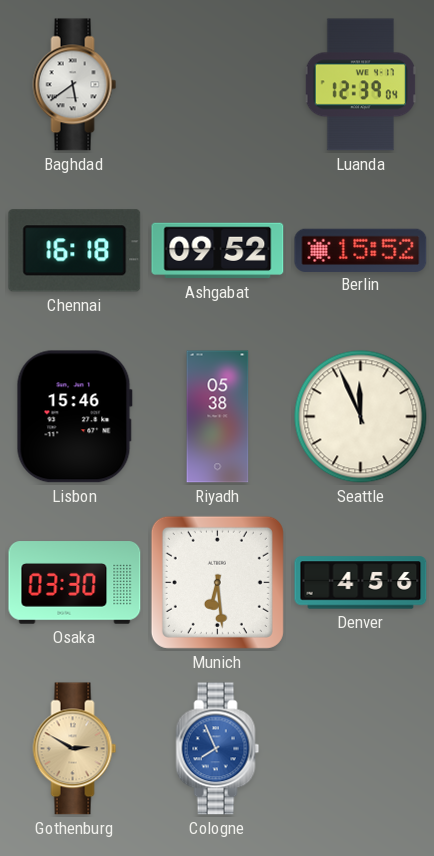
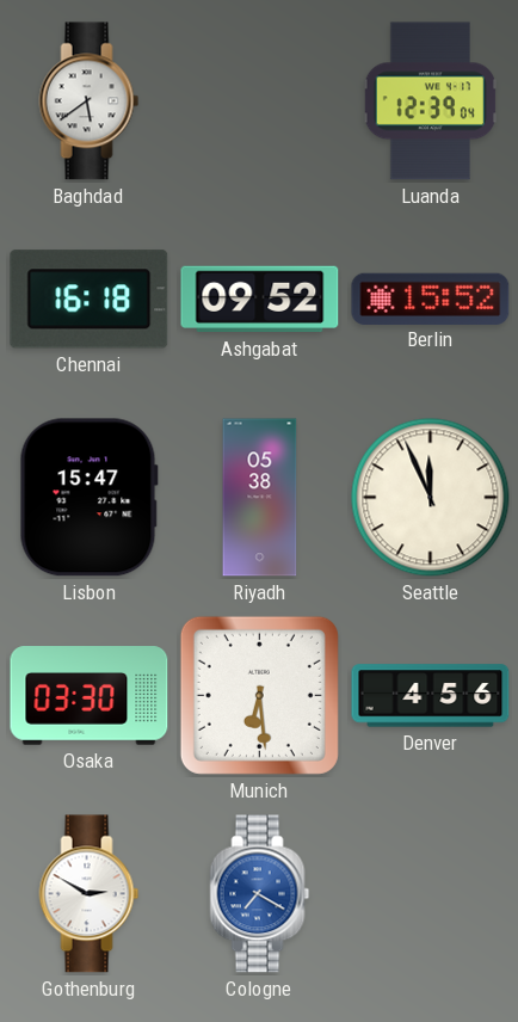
Lisbon: 15:46 -> 15:47 (88, 498)
Gothenburg dial: champagne -> white (90, 894)
Cologne: 7:56 -> 7:20 (260, 894)
